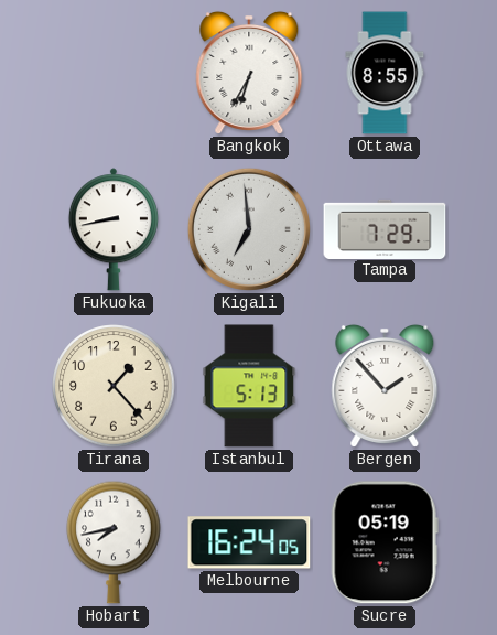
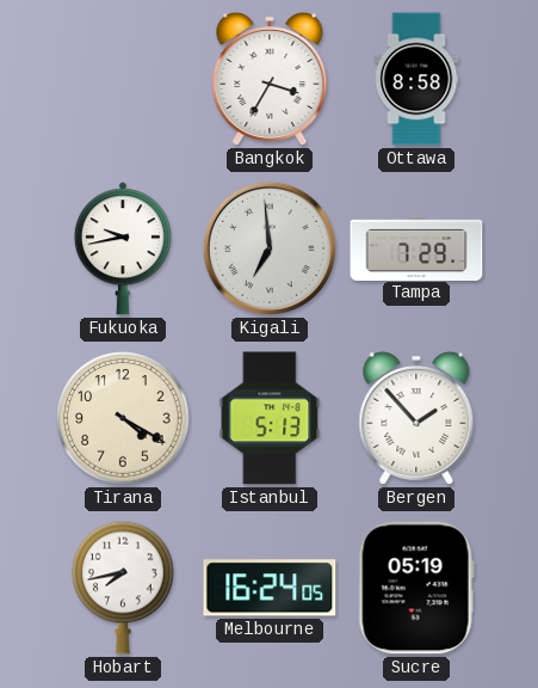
Bangkok: 6:35 -> 3:35 (270, 79)
Ottawa: 8:55 -> 8:58 (416, 79)
Fukuoka: 8:43 -> 9:43 (123, 248)
Tirana: 1:23 -> 4:20 (123, 418)
